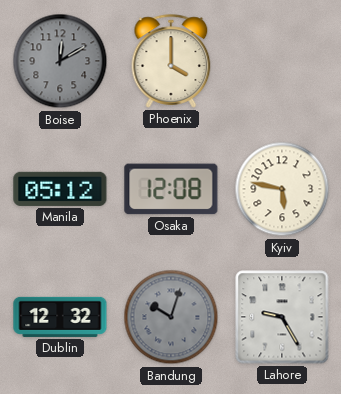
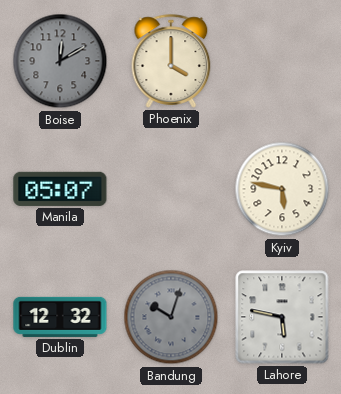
Manila: 05:12 -> 05:07 (60, 189)
Osaka: 12:08 -> none (171, 189)
Lahore: 9:25 -> 5:47 (282, 317)
